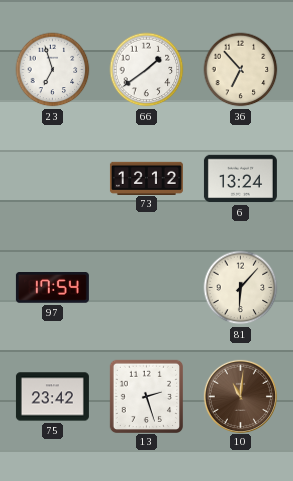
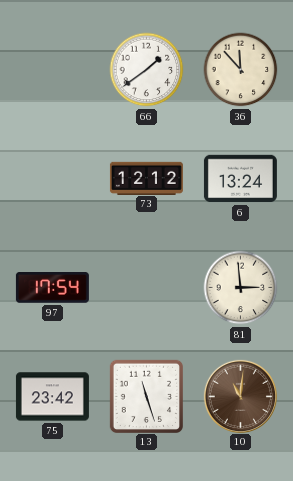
23: 6:57 -> none (53, 70)
36: 6:53 -> 11:53 (241, 70)
81: 6:07 -> 2:59 (241, 288)
13: 2:27 -> 11:27 (146, 396)
